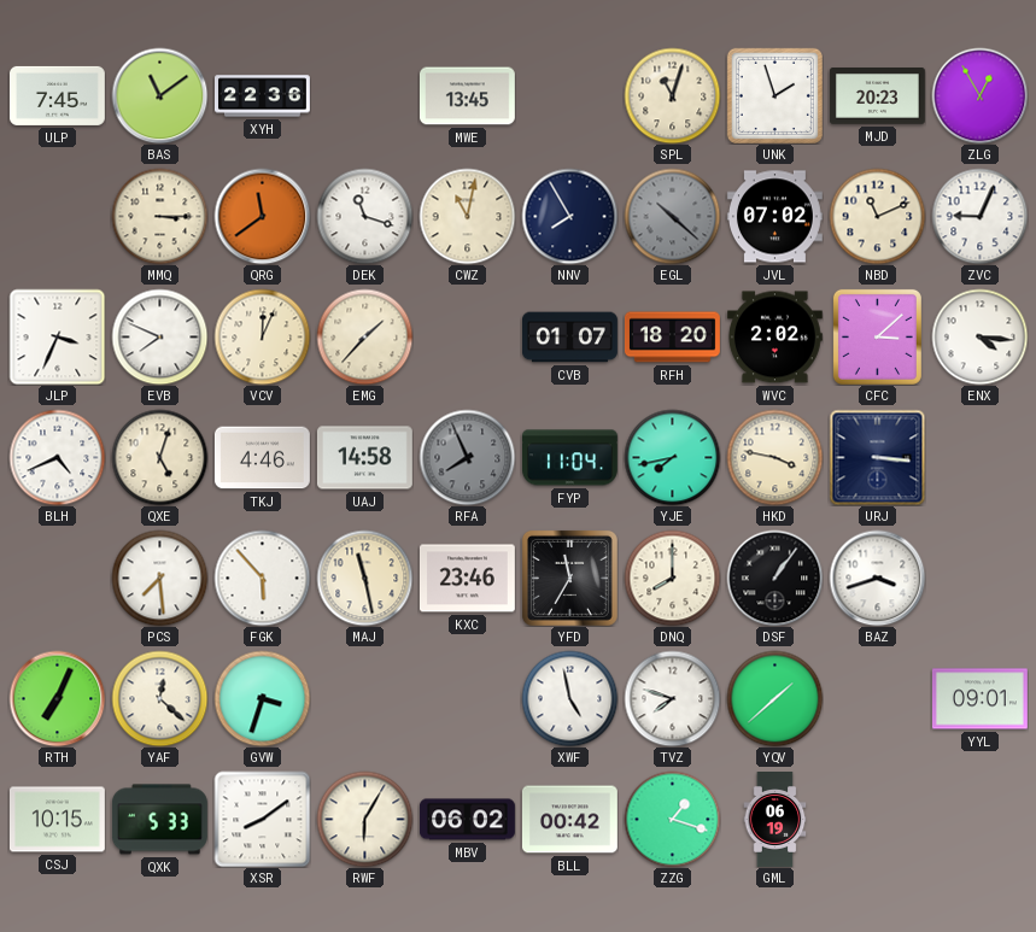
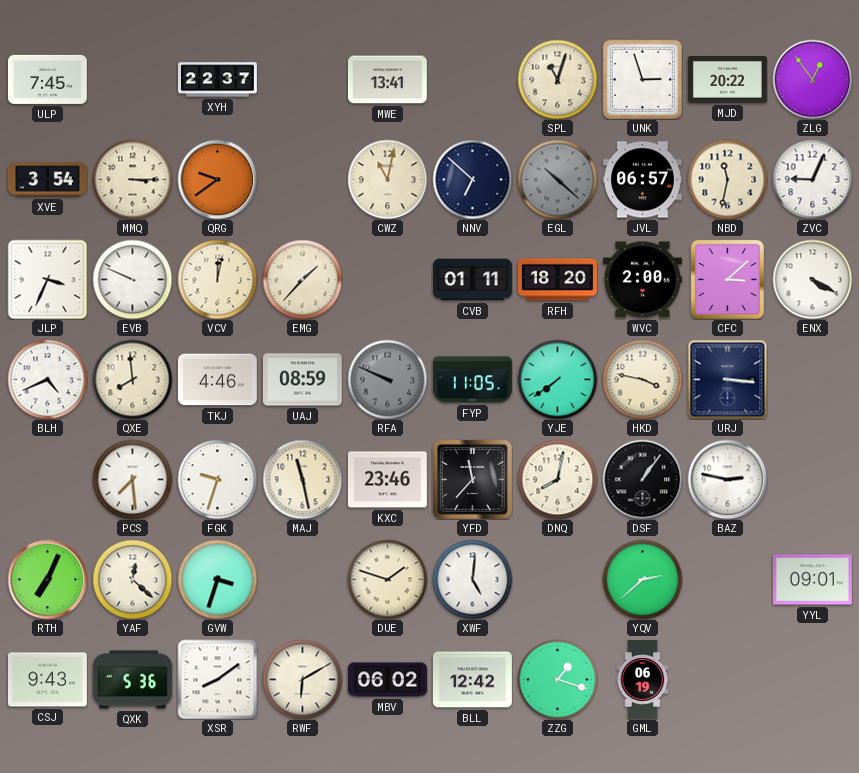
BAS: 11:09 -> none (159, 95)
XYH: 22:36 -> 22:37 (218, 80)
MWE: 13:45 -> 13:41 (387, 80)
UNK: 1:57 -> 2:57 (642, 79)
MJD: 20:23 -> 20:22 (727, 80)
ZLG: 12:55 -> 12:54 (812, 79)
XVE: none -> 3:54 (47, 180)
QRG: 11:39 -> 9:39 (217, 179)
DEK: 11:18 -> none (364, 216)
NNV: 7:55 -> 6:52 (472, 179)
JVL: 07:02 -> 06:57 (642, 180)
NBD: 11:11 -> 11:32 (727, 179)
EVB: 7:49 -> 9:49 (132, 279)
VCV: 12:04 -> 12:02 (217, 279)
CVB: 01:07 -> 01:11 (473, 280)
WVC: 2:02 -> 2:00 (642, 280)
ENX: 4:16 -> 4:20 (812, 279)
QXE: 5:03 -> 7:59 (132, 379)
UAJ: 14:58 -> 08:59 (302, 380)
RFA: 7:56 -> 9:49 (387, 379)
FYP: 11:04 -> 11:05 (472, 380)
YJE: 7:43 -> 7:39 (557, 379)
FGK: 5:53 -> 9:33 (217, 479)
YFD: 11:35 -> 11:37 (472, 479)
DNQ: 8:00 -> 8:02 (557, 479)
BAZ: 3:42 -> 2:47 (727, 479)
DUE: none -> 1:48 (387, 579)
XWF: 4:58 -> 5:01 (472, 579)
TVZ: 7:48 -> none (672, 698)
YQV: 1:38 -> 2:38 (642, 579)
CSJ: 10:15 -> 9:43 (47, 680)
QXK: 5:33 -> 5:36 (132, 680)
RWF: 6:05 -> 6:10 (302, 679)
BLL: 00:42 -> 12:42 (472, 680)
